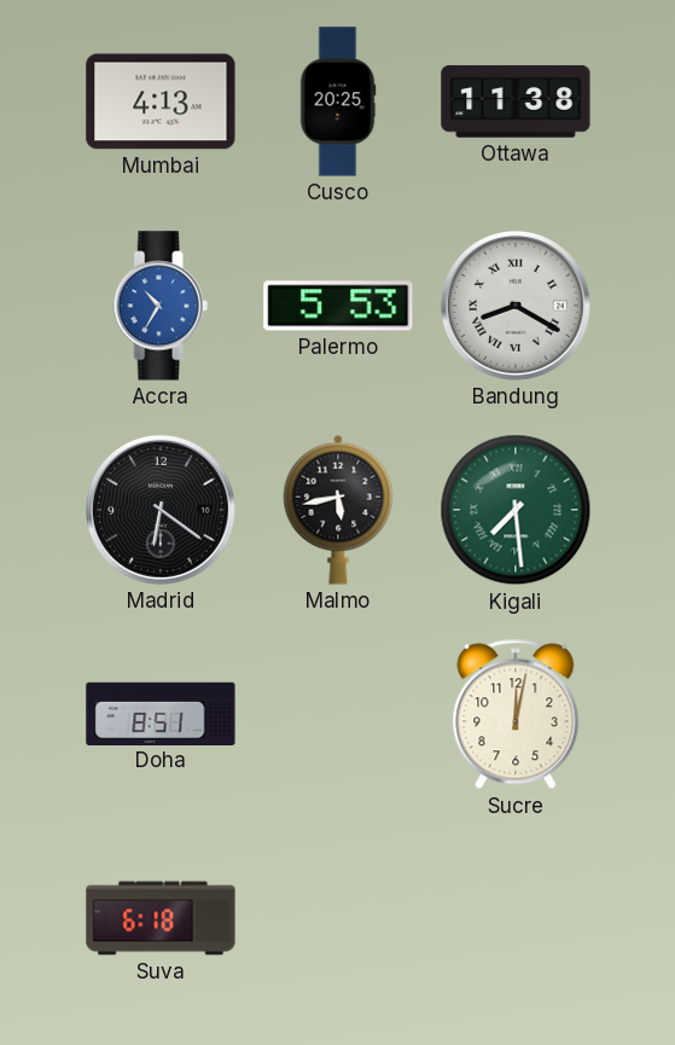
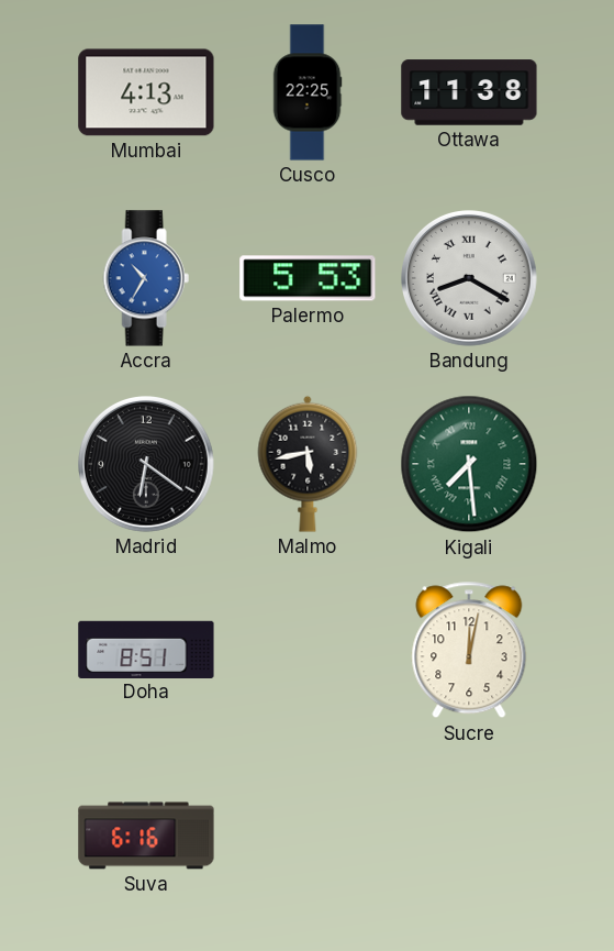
Cusco: 20:25 -> 22:25 (308, 92)
Suva: 6:18 -> 6:16 (146, 836)
